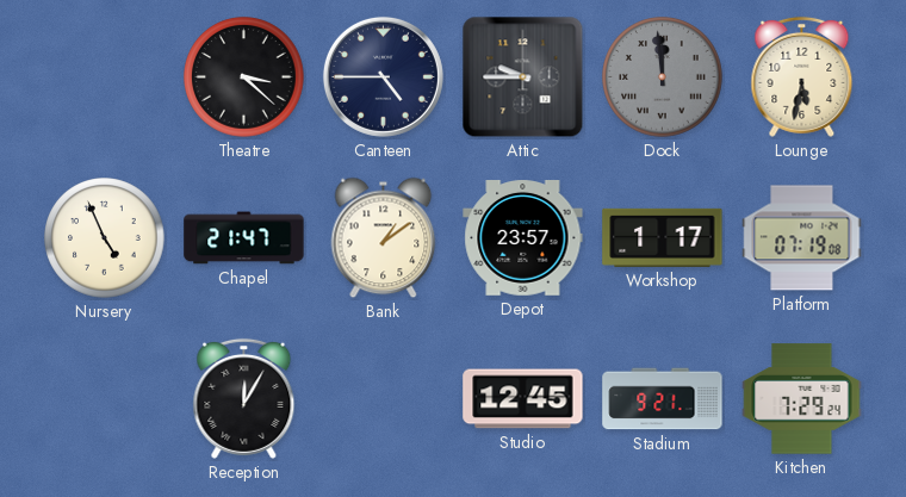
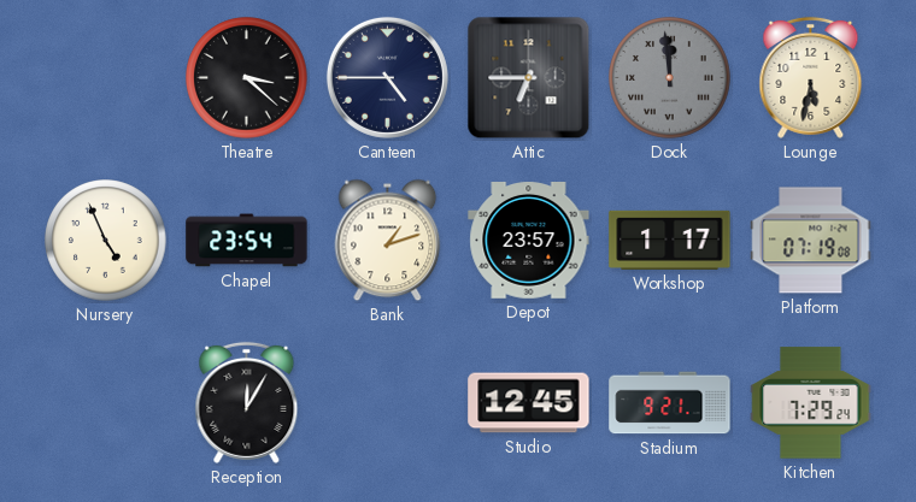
Attic: 9:45 -> 6:45 (529, 78)
Chapel: 21:47 -> 23:54 (247, 241)
Bank: 1:09 -> 1:12 (388, 241)
